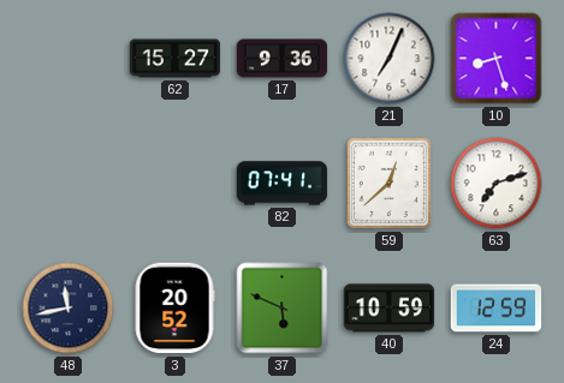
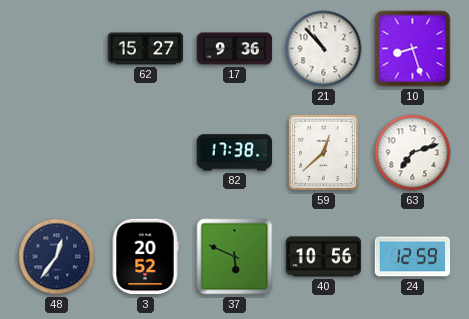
21: 7:04 -> 10:53 (324, 49)
82: 07:41 -> 17:38 (235, 153)
48: 11:43 -> 12:36 (57, 257)
40: 10:59 -> 10:56 (324, 257)
